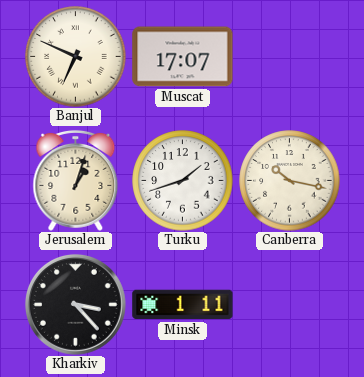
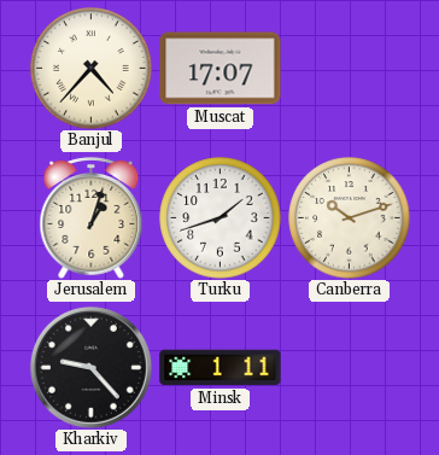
Banjul: 6:49 -> 4:37 (92, 69)
Canberra: 10:17 -> 10:12 (350, 218)
Kharkiv: 3:23 -> 9:23 (90, 367)
